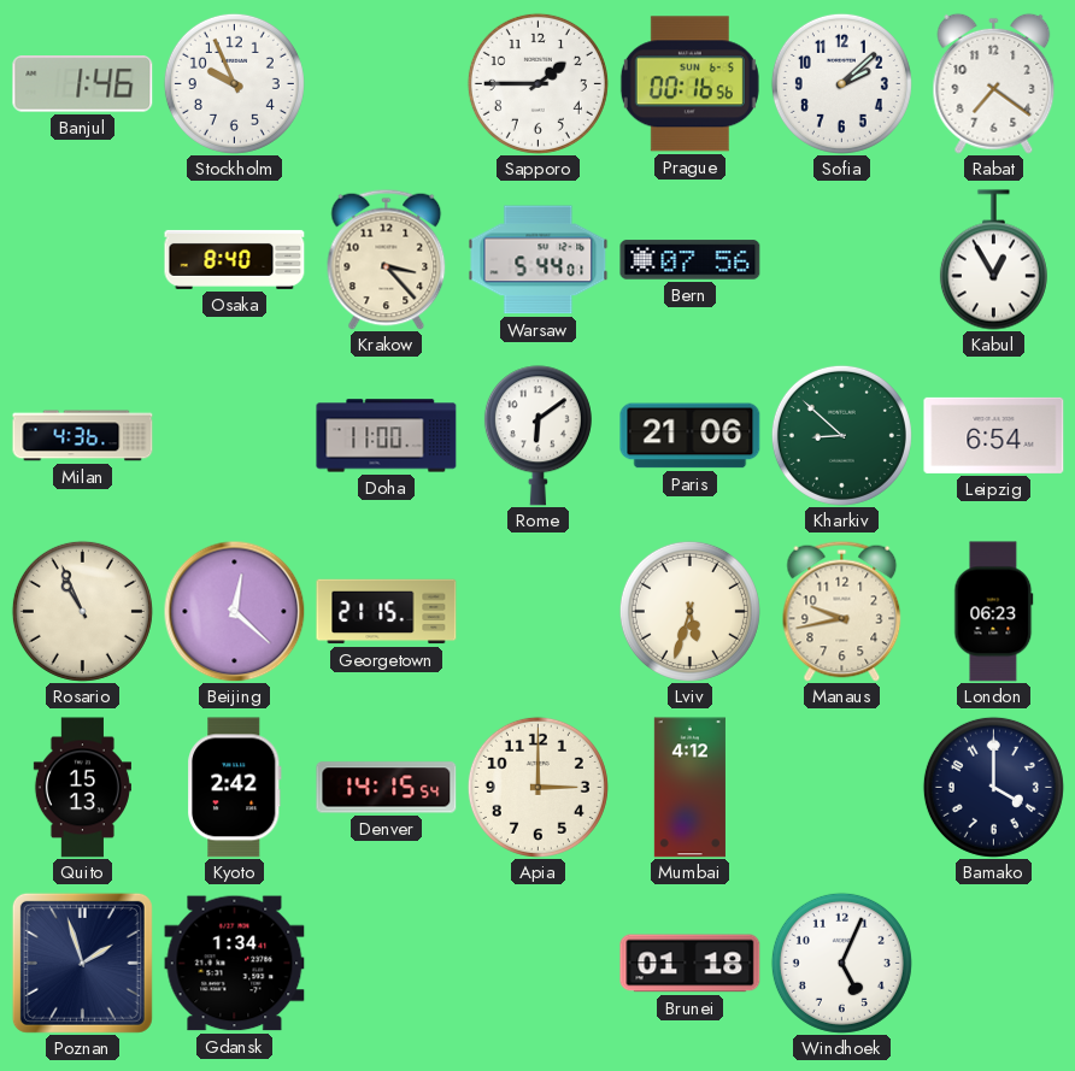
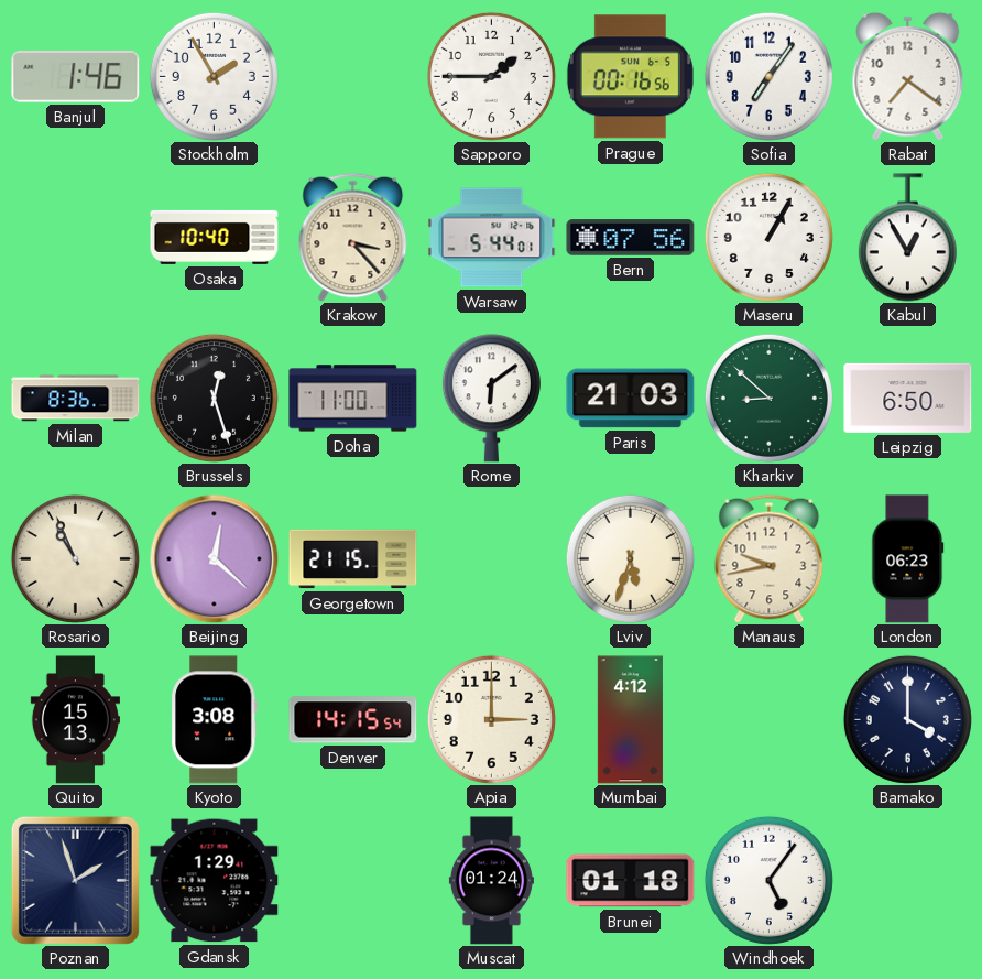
Stockholm: 9:56 -> 1:55 (214, 76)
Sofia: 2:08 -> 7:06 (768, 76)
Osaka: 8:40 -> 10:40 (215, 237)
Maseru: none -> 1:05 (768, 237)
Milan: 4:36 -> 8:36 (76, 399)
Brussels: none -> 12:27 (214, 398)
Paris: 21:06 -> 21:03 (631, 399)
Leipzig: 6:54 -> 6:50 (908, 398)
Kyoto: 2:42 -> 3:08 (215, 720)
Gdansk: 1:34 -> 1:29 (215, 881)
Muscat: none -> 01:24 (491, 881)
Windhoek: 5:04 -> 5:06 (768, 880)
